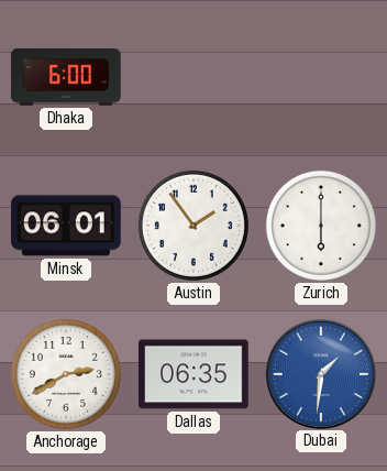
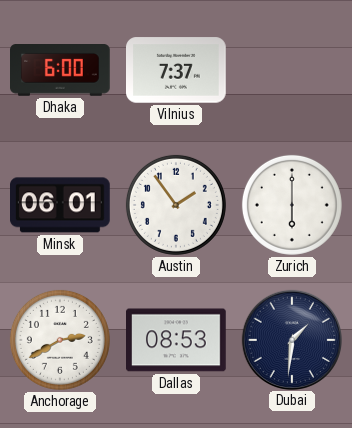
Vilnius: none -> 7:37 (176, 70)
Dallas: 06:35 -> 08:53 (177, 340)
Dubai dial: blue -> navy (291, 339)
